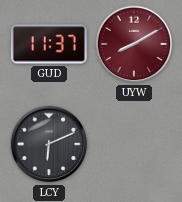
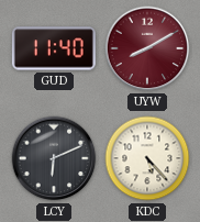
GUD: 11:37 -> 11:40 (54, 48)
KDC: none -> 5:23 (147, 158)
